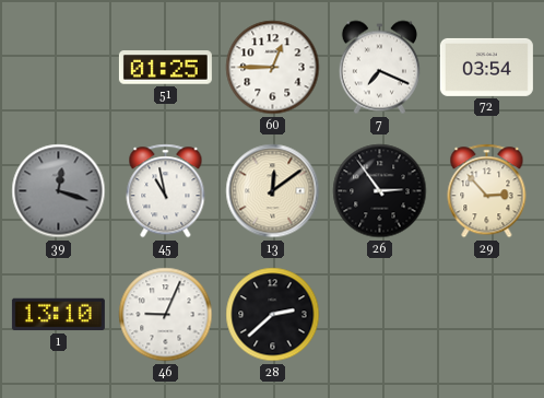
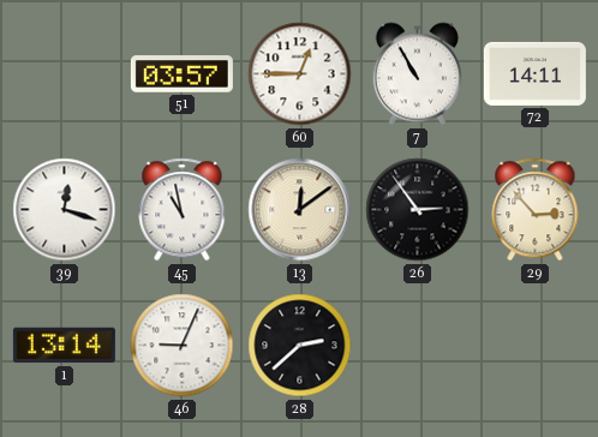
51: 01:25 -> 03:57 (181, 74)
7: 7:19 -> 10:55 (417, 74)
72: 03:54 -> 14:11 (534, 73)
39 dial: grey -> white (65, 210)
1: 13:10 -> 13:14 (64, 346)
